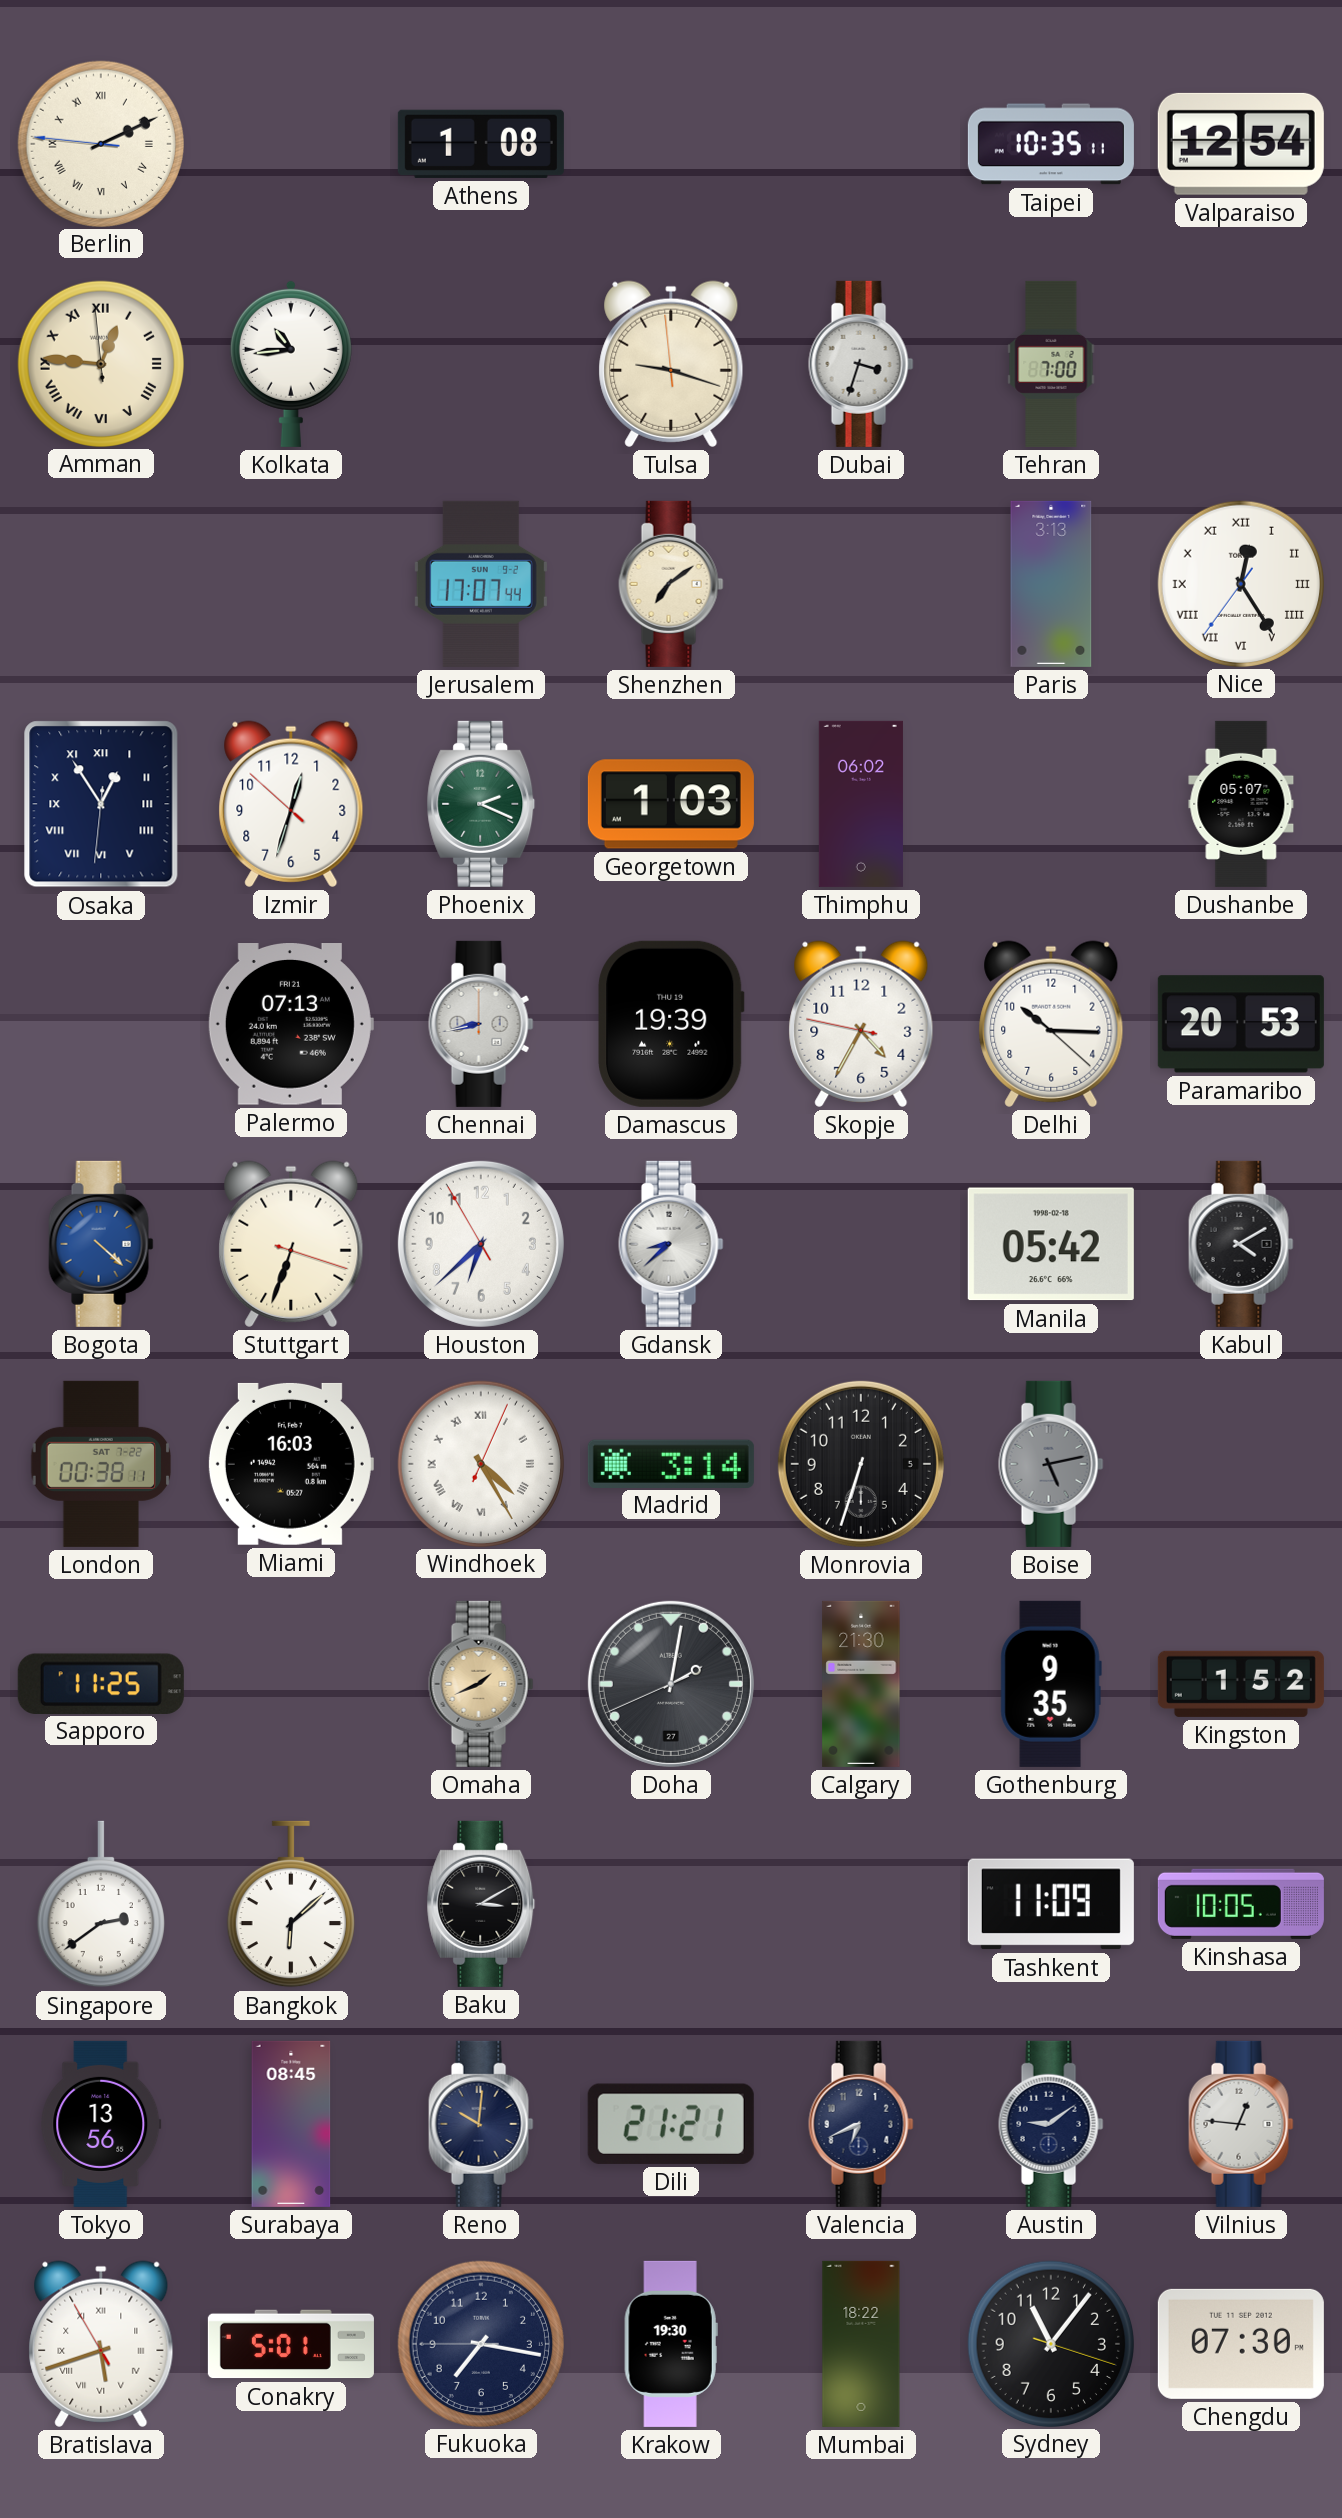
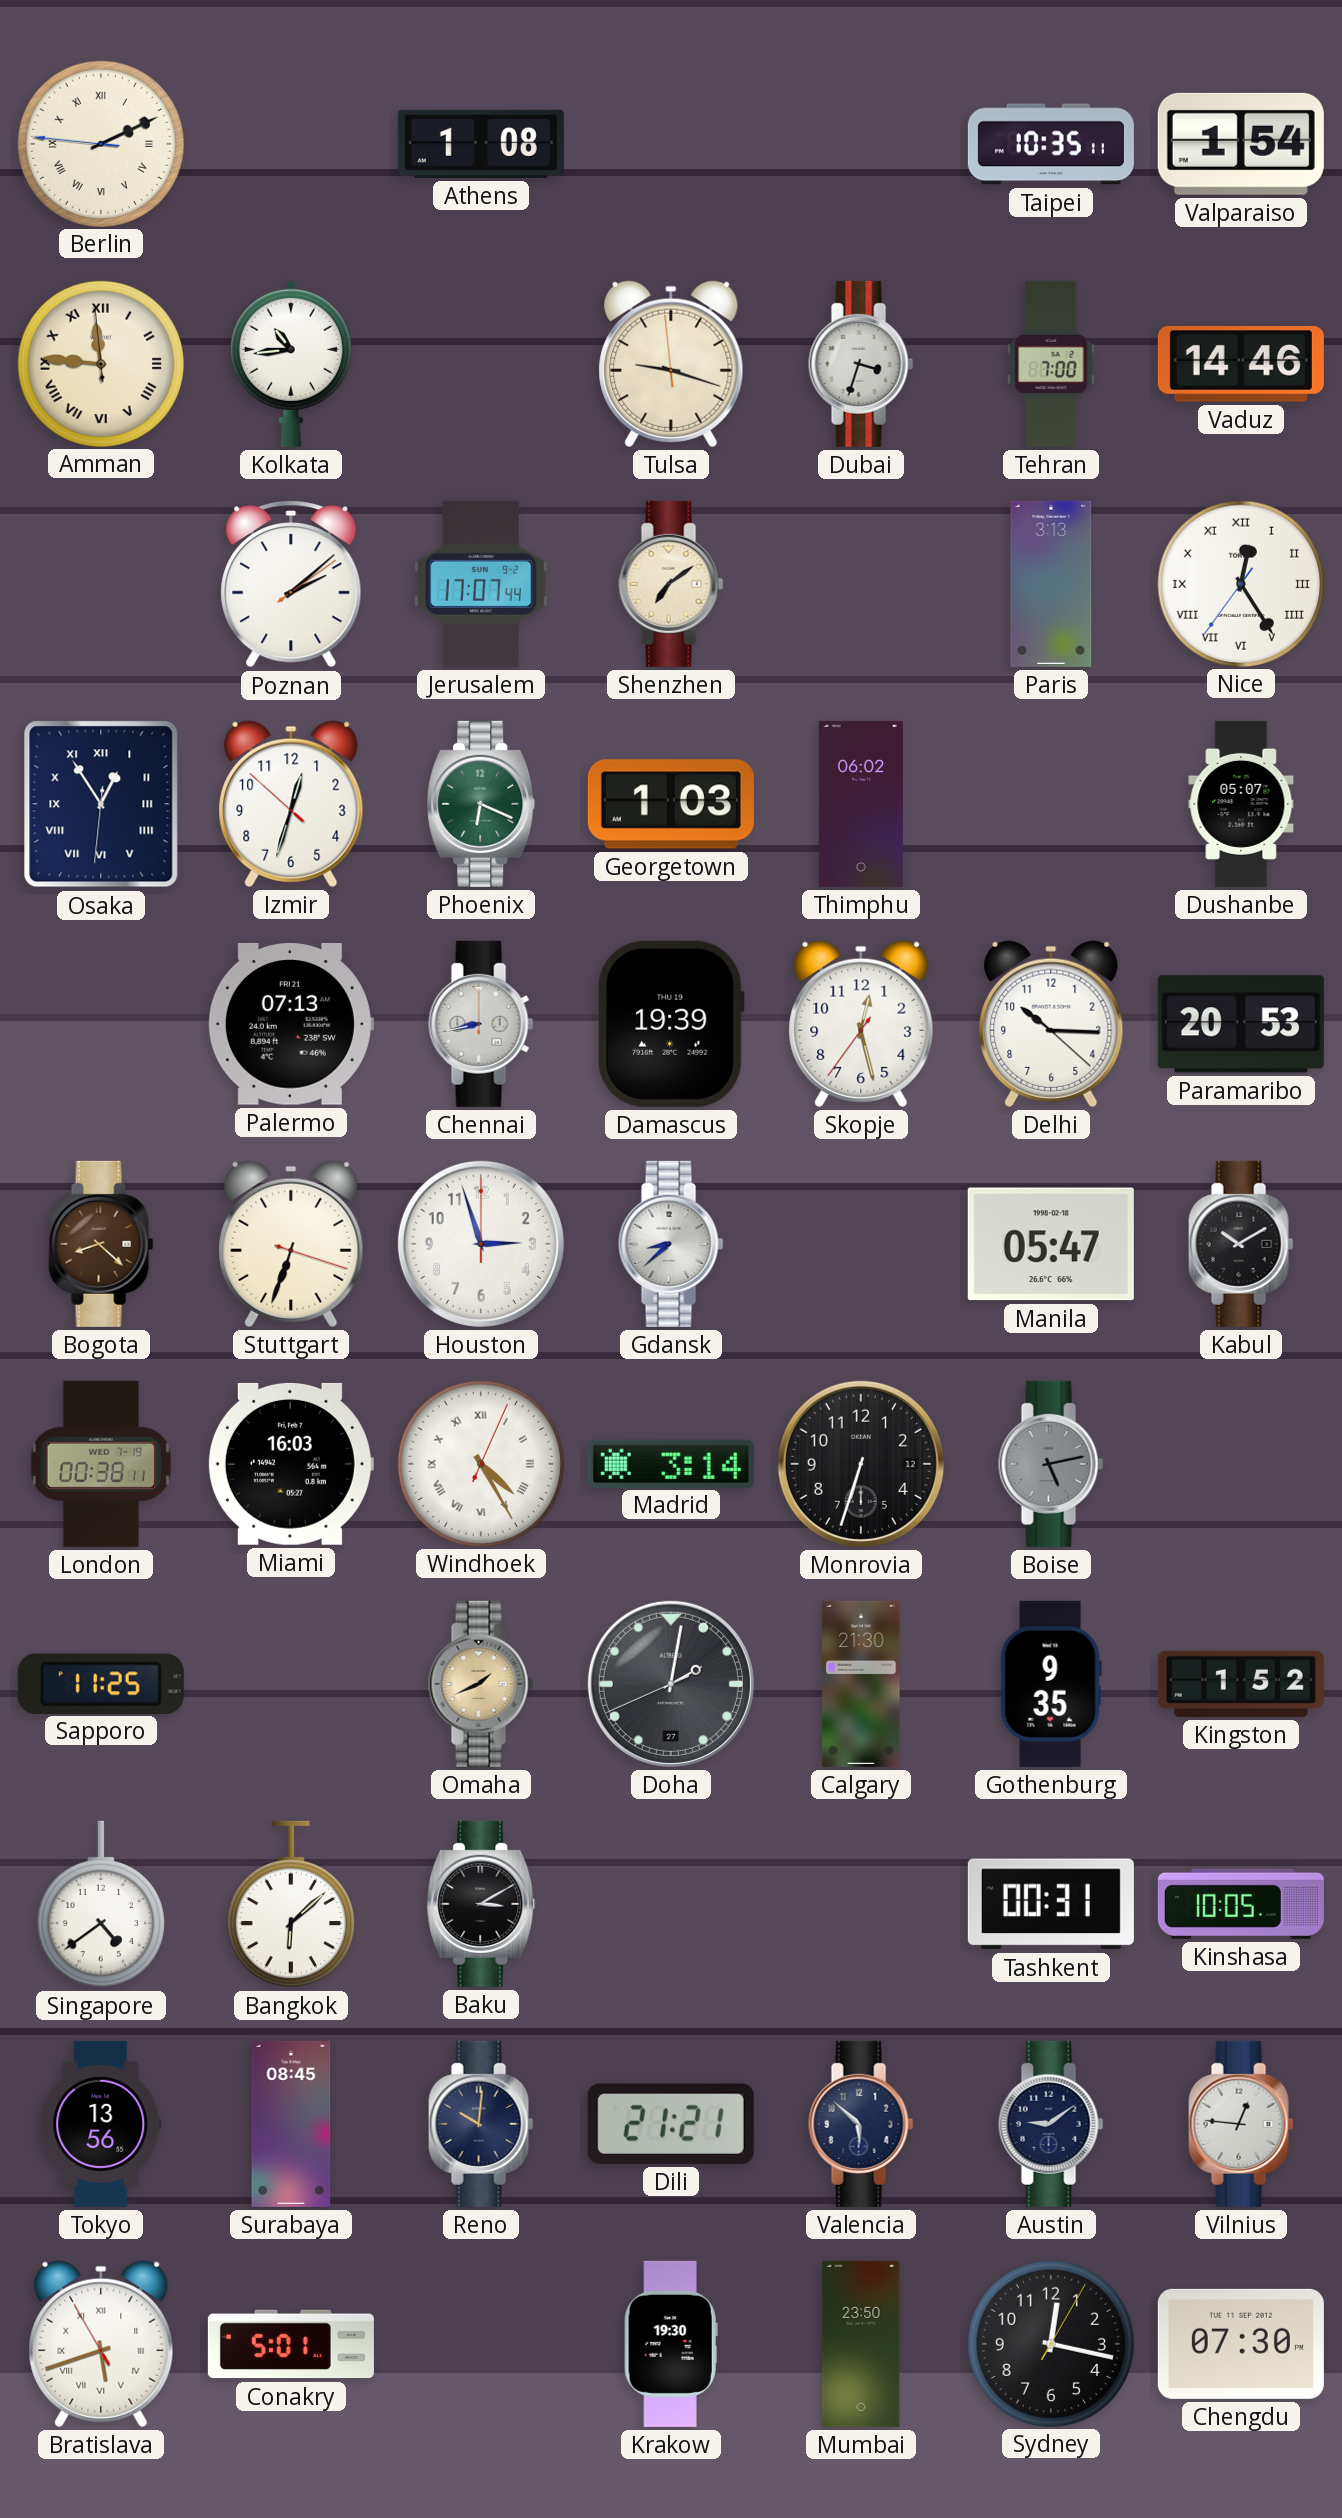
Valparaiso: 12:54 -> 1:54 (1241, 144)
Amman: 12:45 -> 11:45 (100, 363)
Vaduz: none -> 14:46 (1241, 364)
Poznan: none -> 2:08 (291, 584)
Phoenix: 2:19 -> 6:19 (481, 804)
Skopje: 4:34 -> 12:27 (861, 1024)
Bogota: 4:22 -> 8:22 (101, 1244)
Bogota dial: blue -> brown (101, 1244)
Houston: 6:37 -> 2:57 (481, 1244)
Manila: 05:42 -> 05:47 (1051, 1244)
Kabul: 4:10 -> 10:10 (1241, 1244)
London date: SAT 7-22 -> WED 7-19 (101, 1464)
Monrovia date: 5 -> 12 (861, 1464)
Singapore: 2:39 -> 4:39 (101, 1904)
Tashkent: 11:09 -> 00:31 (1051, 1904)
Valencia: 6:41 -> 5:52 (861, 2124)
Fukuoka: 7:16 -> none (480, 2343)
Mumbai: 18:22 -> 23:50 (861, 2344)
Sydney: 11:06 -> 12:17 (1050, 2343)
